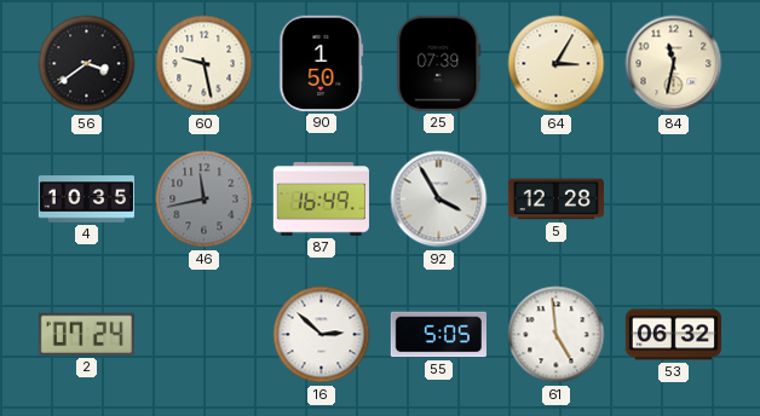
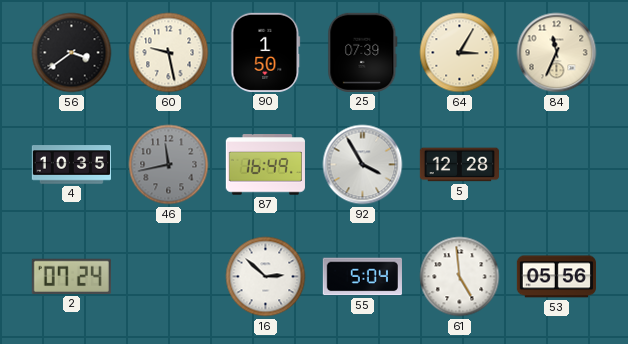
84: 11:32 -> 11:34 (557, 53)
55: 5:05 -> 5:04 (362, 277)
53: 06:32 -> 05:56 (556, 277)
